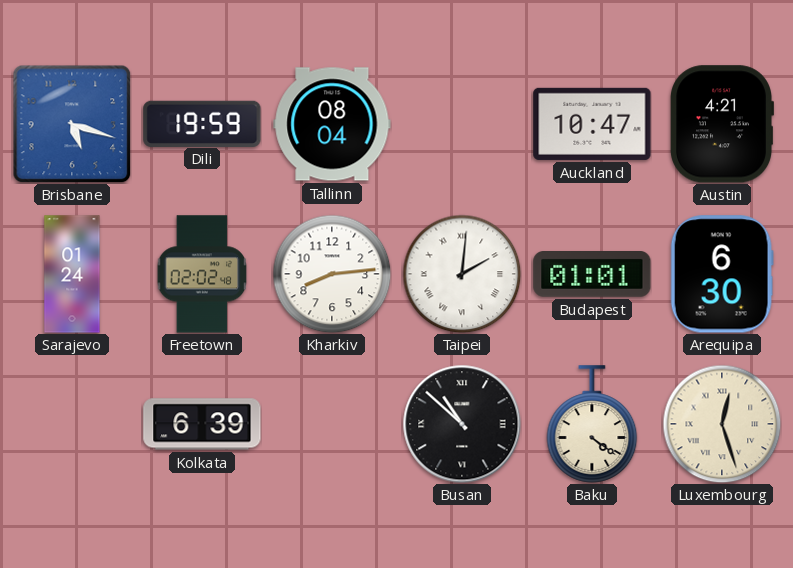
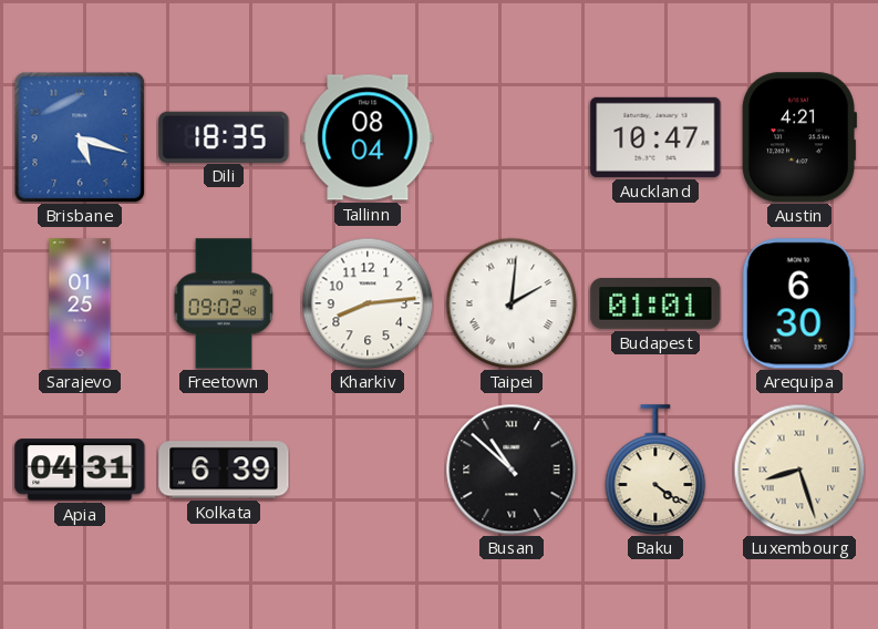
Dili: 19:59 -> 18:35 (224, 136)
Sarajevo: 01:24 -> 01:25 (80, 303)
Freetown: 02:02 -> 09:02 (224, 303)
Apia: none -> 04:31 (80, 470)
Luxembourg: 12:27 -> 8:27 (799, 470)
